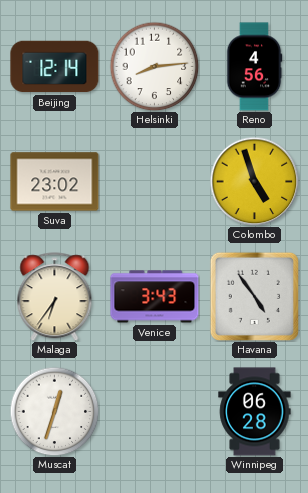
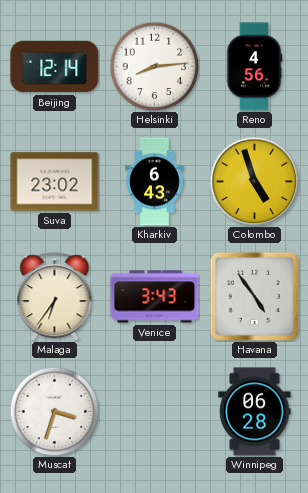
Kharkiv: none -> 6:43 (155, 182)
Muscat: 12:33 -> 3:33 (54, 411)
